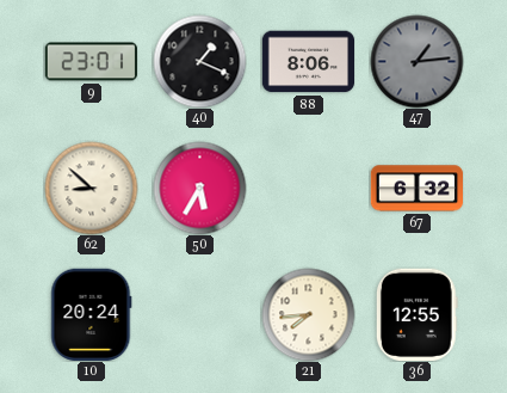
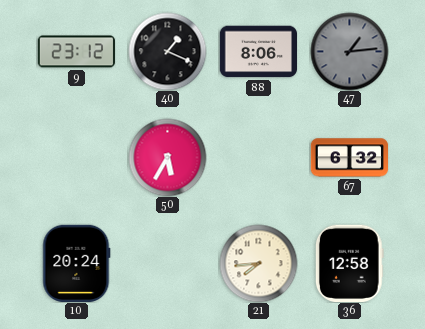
9: 23:01 -> 23:12 (76, 52)
62: 8:52 -> none (91, 188)
36: 12:55 -> 12:58 (349, 263)
